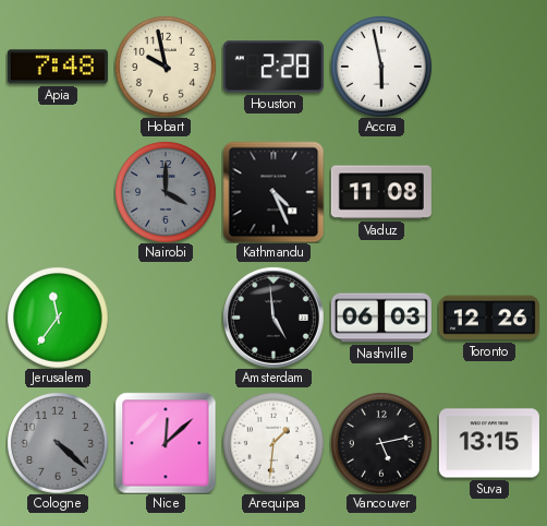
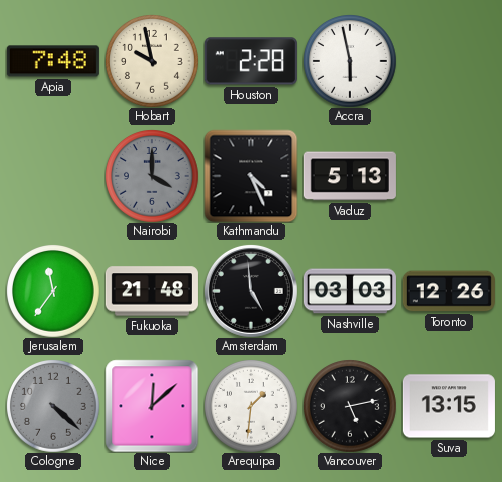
Vaduz: 11:08 -> 5:13 (350, 176)
Fukuoka: none -> 21:48 (152, 291)
Nashville: 06:03 -> 03:03 (350, 291)
